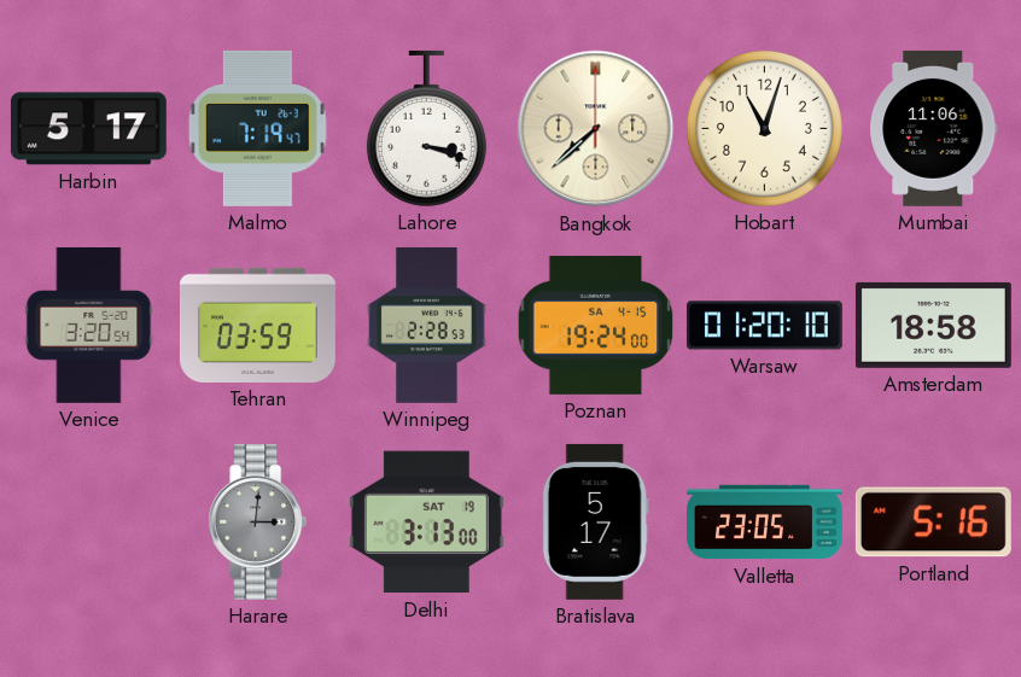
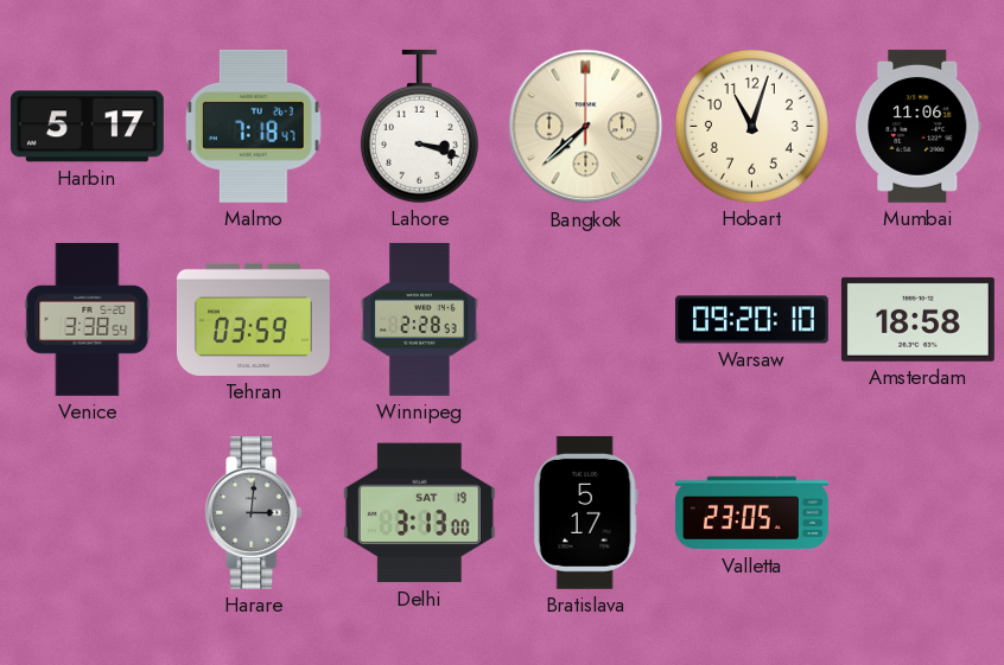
Malmo: 7:19 -> 7:18 (254, 126)
Venice: 3:20 -> 3:38 (88, 319)
Poznan: 19:24 -> none (596, 325)
Warsaw: 01:20 -> 09:20 (751, 320)
Portland: 5:16 -> none (933, 523)
